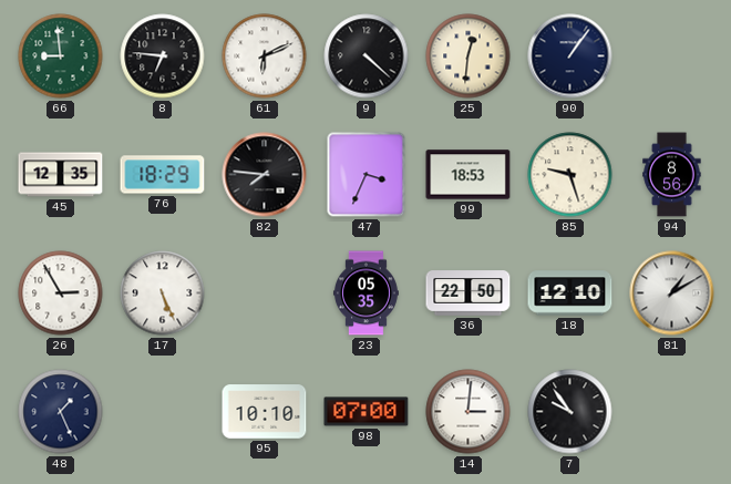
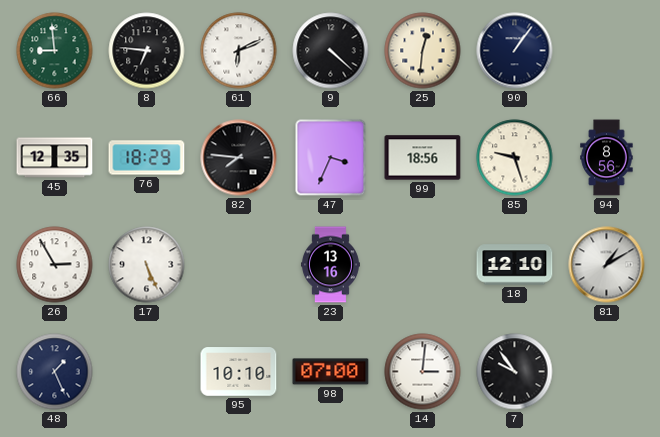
99: 18:53 -> 18:56 (423, 158)
23: 05:35 -> 13:16 (330, 265)
36: 22:50 -> none (469, 294)
